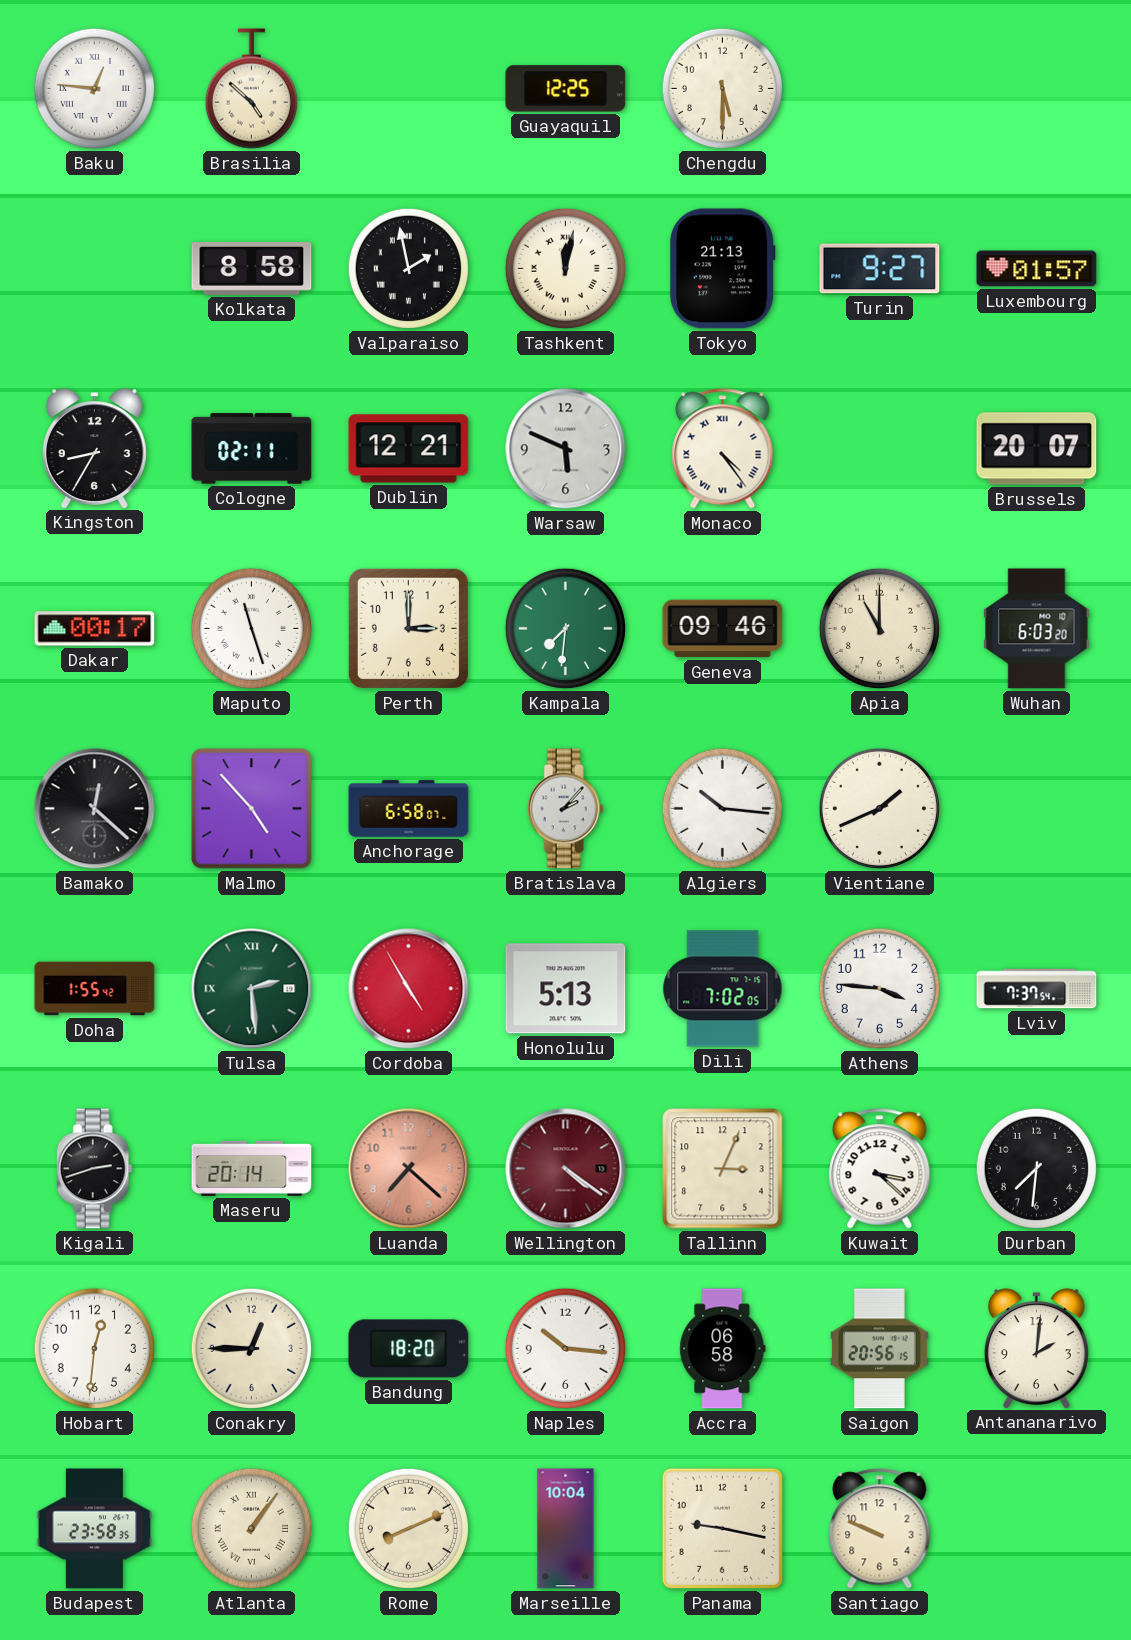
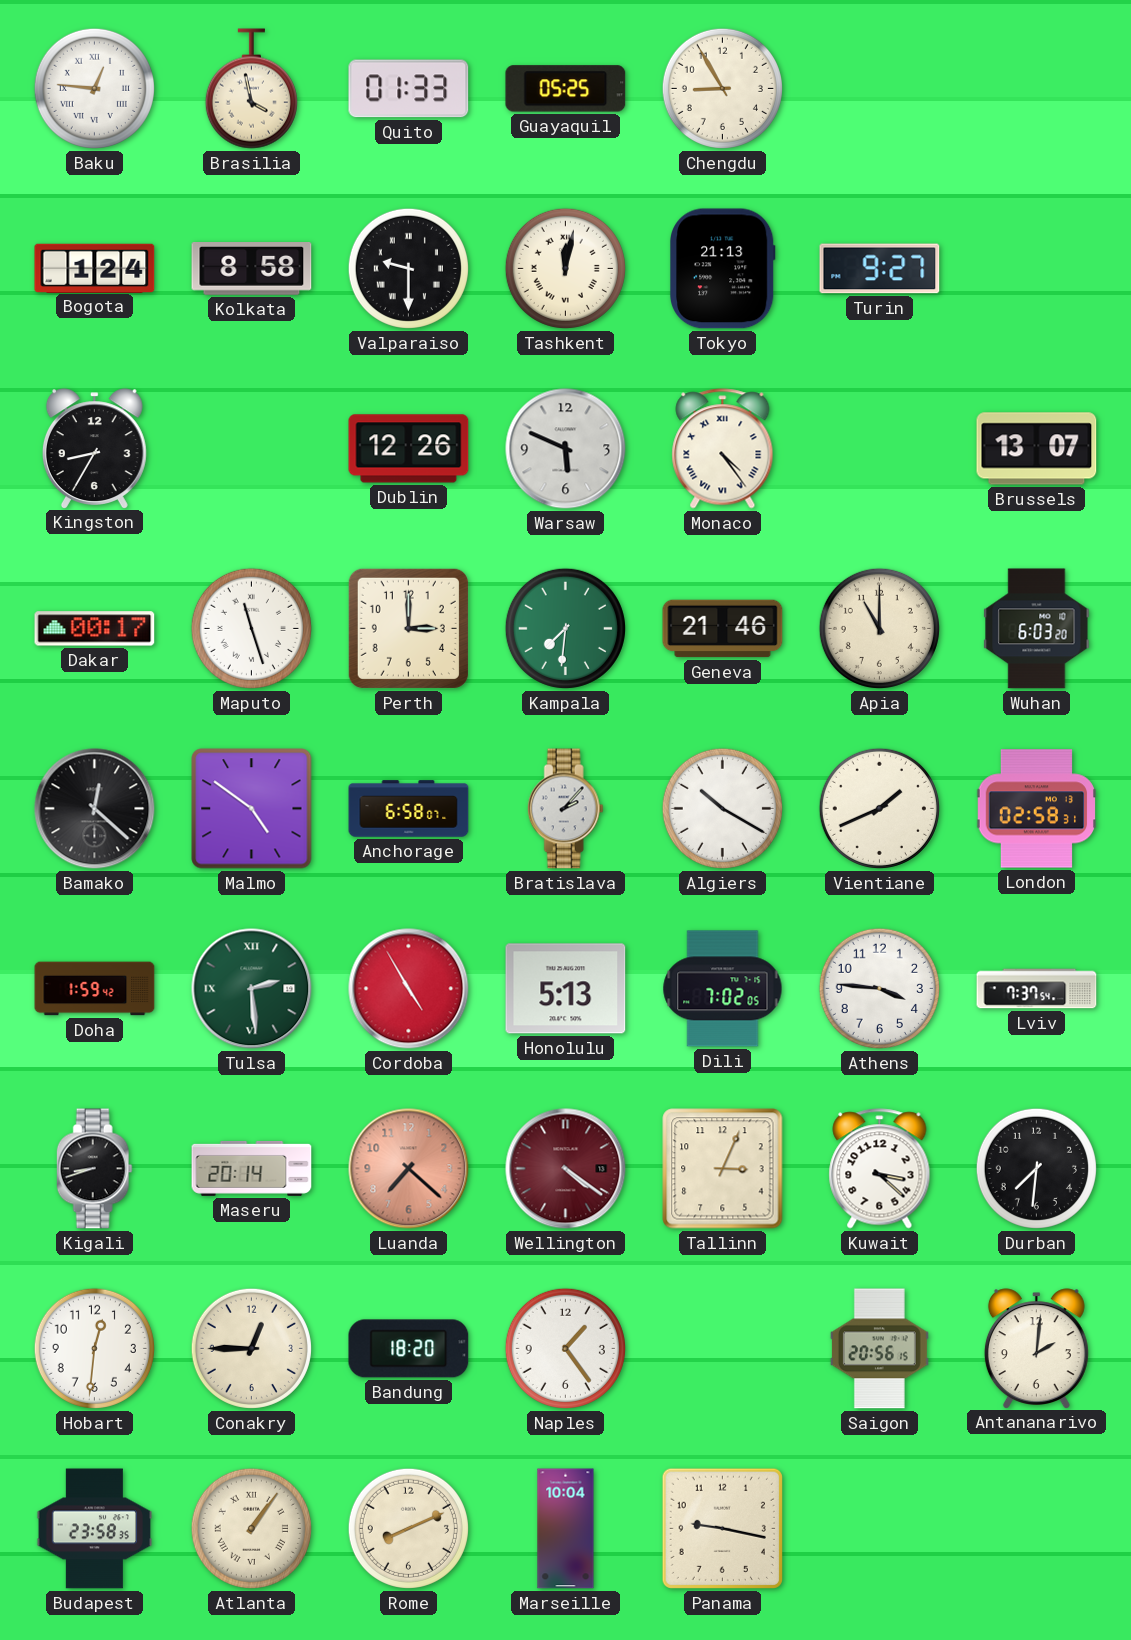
Brasilia: 4:52 -> 3:58 (251, 89)
Quito: none -> 01:33 (409, 89)
Guayaquil: 12:25 -> 05:25 (566, 89)
Chengdu: 5:30 -> 8:55 (722, 88)
Bogota: none -> 1:24 (95, 268)
Valparaiso: 1:58 -> 9:30 (408, 268)
Luxembourg: 01:57 -> none (1037, 269)
Cologne: 02:11 -> none (252, 449)
Dublin: 12:21 -> 12:26 (409, 449)
Brussels: 20:07 -> 13:07 (1037, 449)
Geneva: 09:46 -> 21:46 (723, 629)
Malmo: 4:53 -> 4:51 (252, 809)
Algiers: 10:16 -> 10:20 (722, 808)
London: none -> 02:58 (1037, 809)
Doha: 1:55 -> 1:59 (95, 989)
Kigali: 2:42 -> 8:42 (94, 1169)
Naples: 10:16 -> 1:24 (565, 1348)
Accra: 06:58 -> none (723, 1349)
Santiago: 9:49 -> none (880, 1529)
